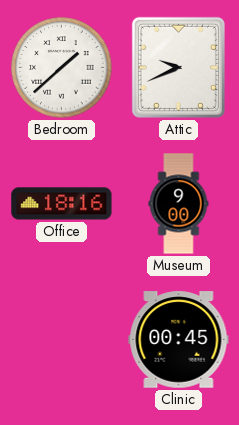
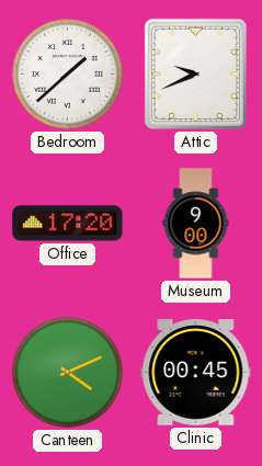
Office: 18:16 -> 17:20 (68, 224)
Canteen: none -> 4:11 (68, 373)
